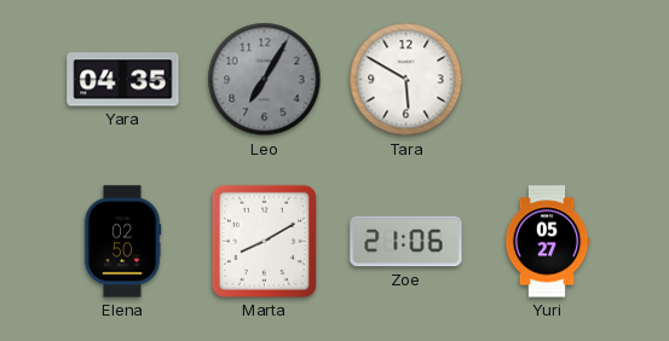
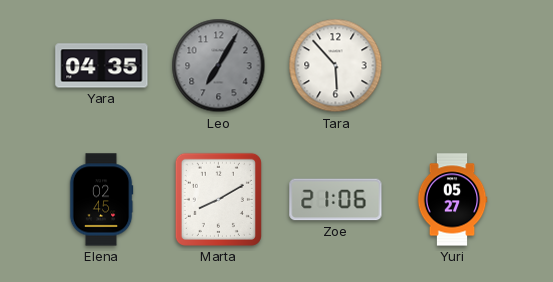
Tara: 5:50 -> 5:53 (336, 66)
Elena: 02:50 -> 02:45 (101, 200)
